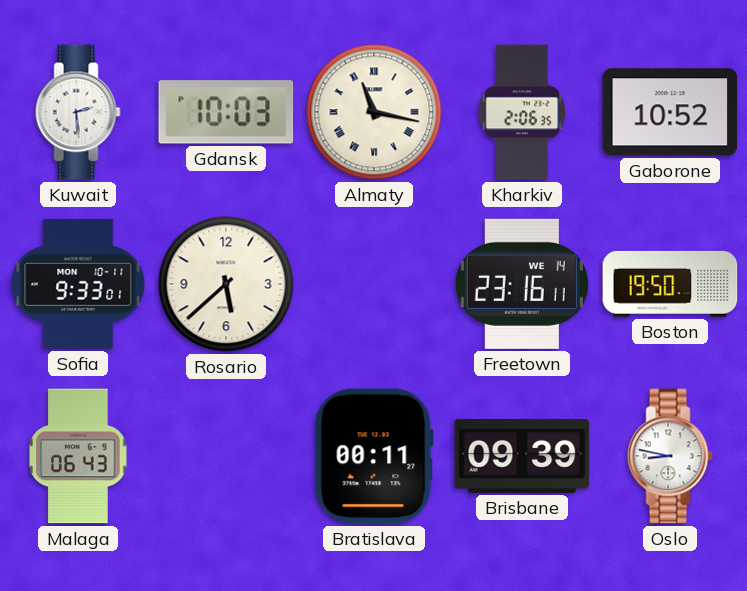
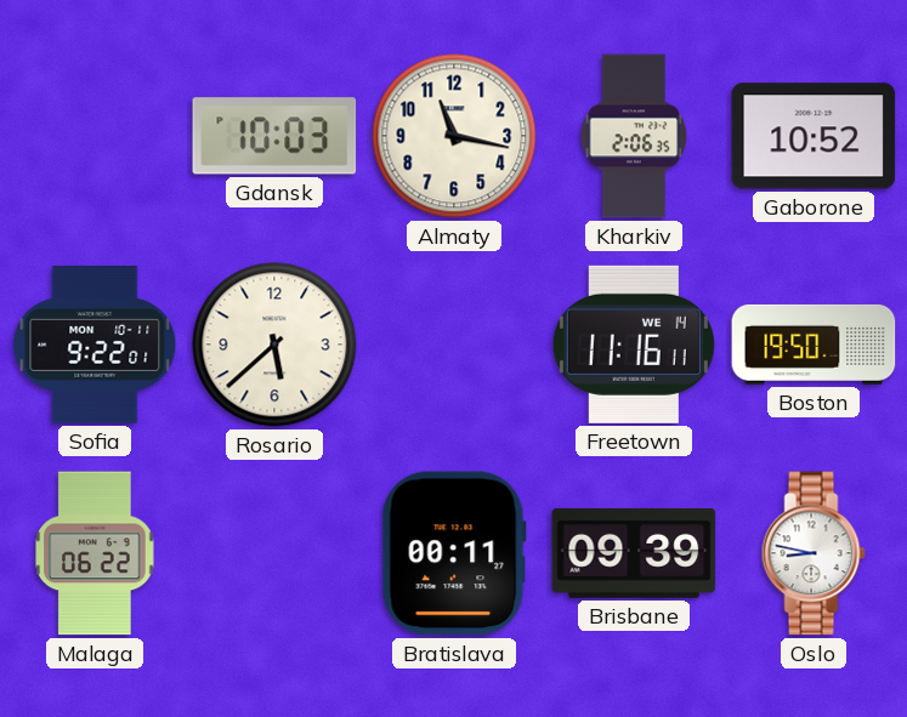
Kuwait: 2:29 -> none (78, 112)
Almaty numerals: Roman -> Arabic (454, 136)
Sofia: 9:33 -> 9:22 (95, 345)
Freetown: 23:16 -> 11:16 (634, 345)
Malaga: 06:43 -> 06:22 (95, 553)
